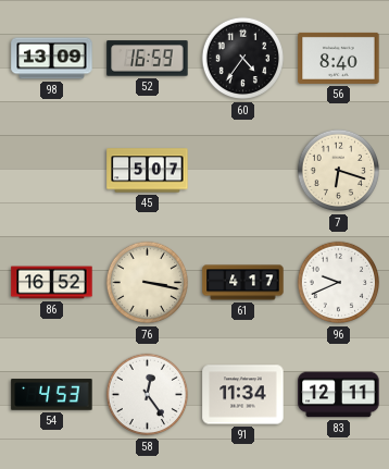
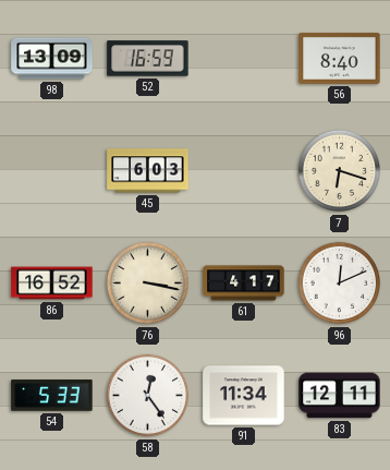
60: 4:36 -> none (243, 59)
45: 5:07 -> 6:03 (148, 171)
96: 9:41 -> 12:11 (340, 284)
54: 4:53 -> 5:33 (52, 396)
